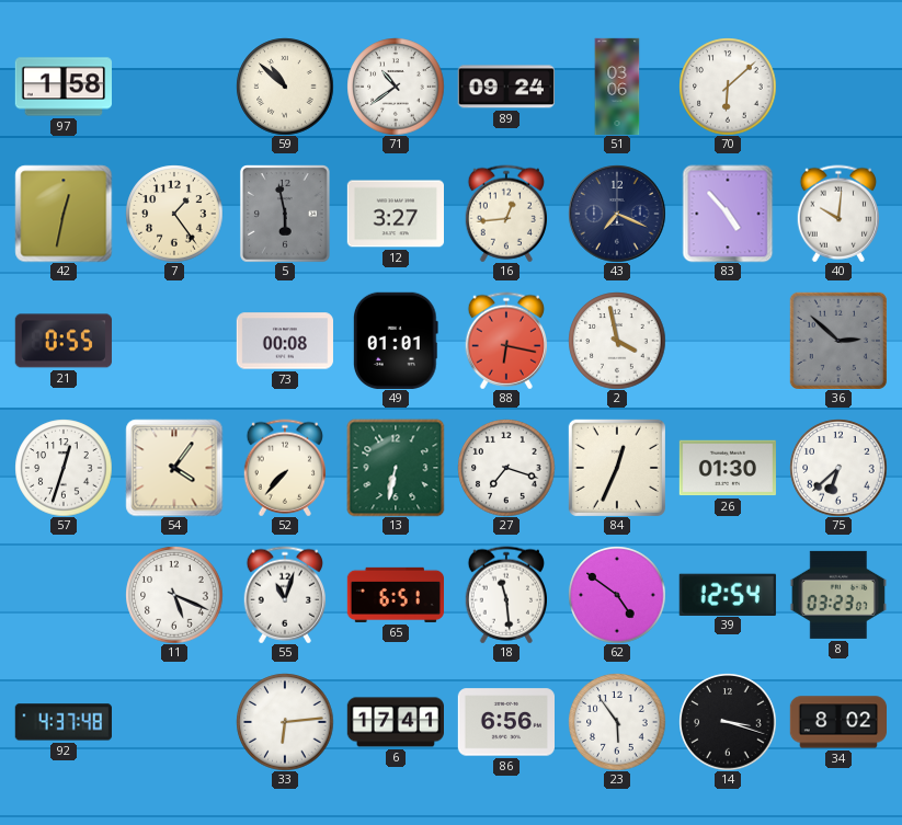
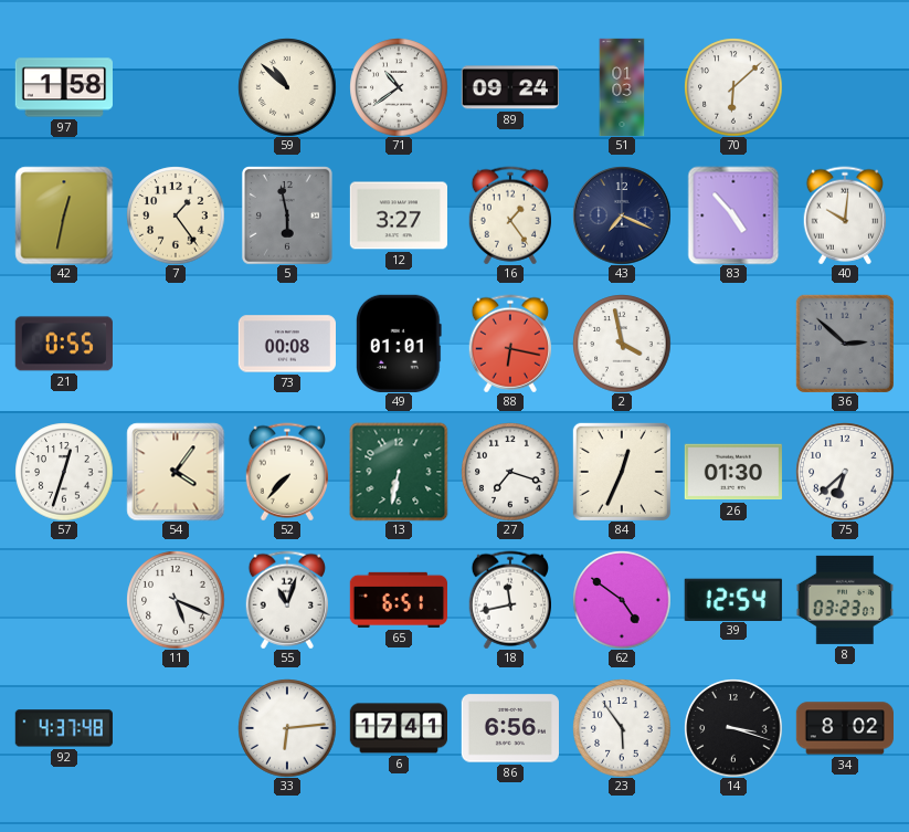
51: 03:06 -> 01:03 (622, 87)
16: 12:44 -> 1:24 (509, 215)
18: 11:29 -> 11:43 (509, 600)
